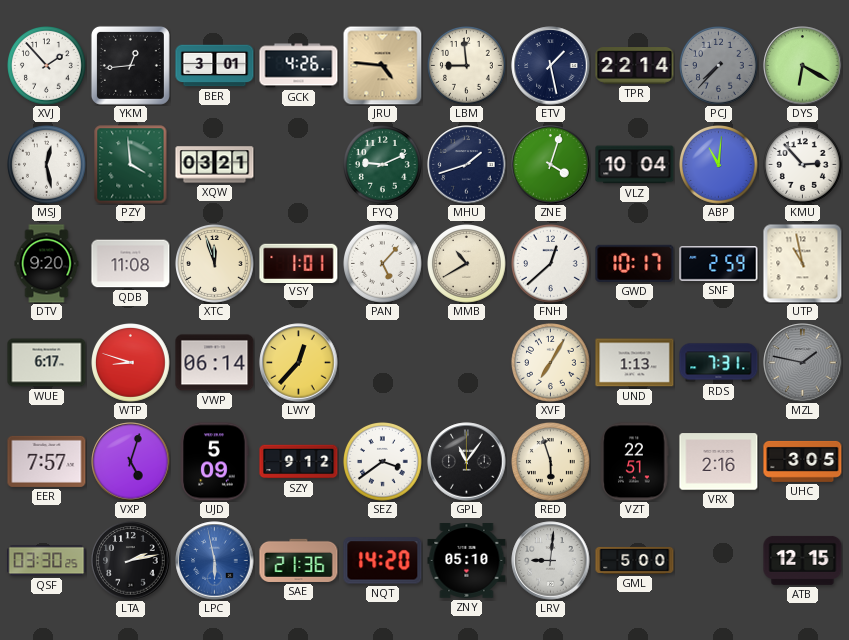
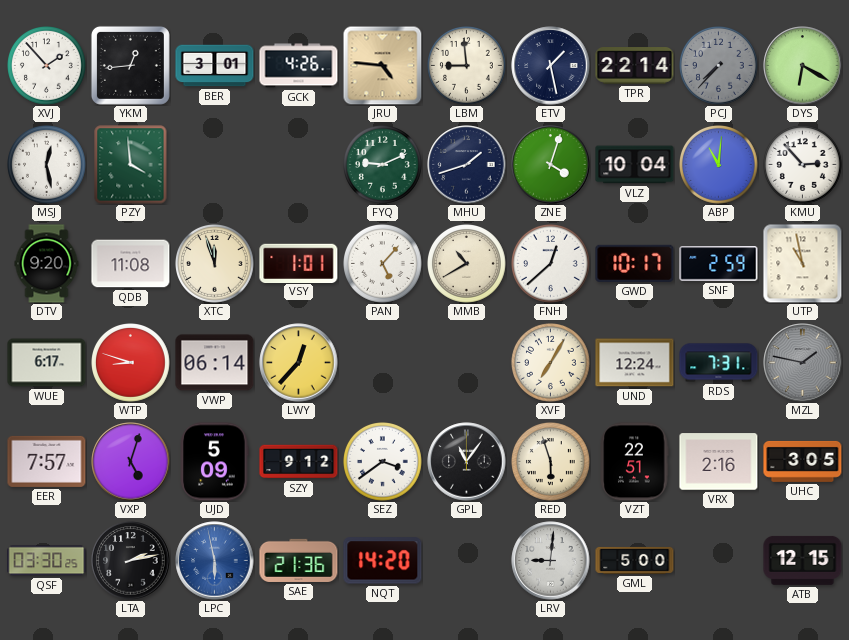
XQW: 03:21 -> none (215, 165)
UND: 1:13 -> 12:24 (635, 363)
ZNY: 05:10 -> none (467, 561)
